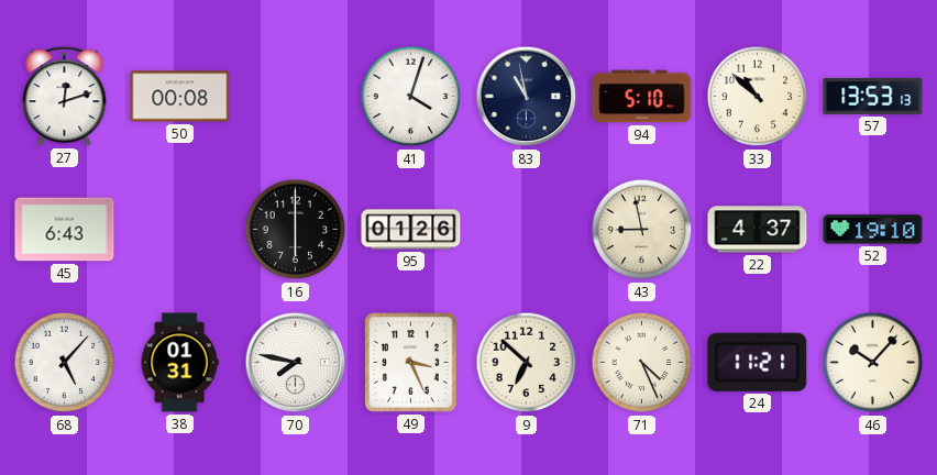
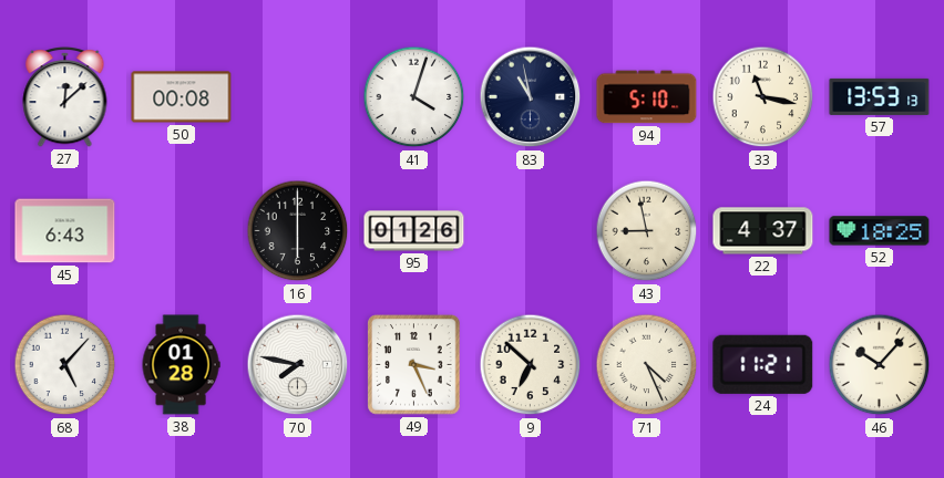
27: 12:12 -> 12:08 (65, 96)
33: 10:52 -> 11:17 (763, 97)
52: 19:10 -> 18:25 (880, 231)
38: 01:31 -> 01:28 (181, 365)
